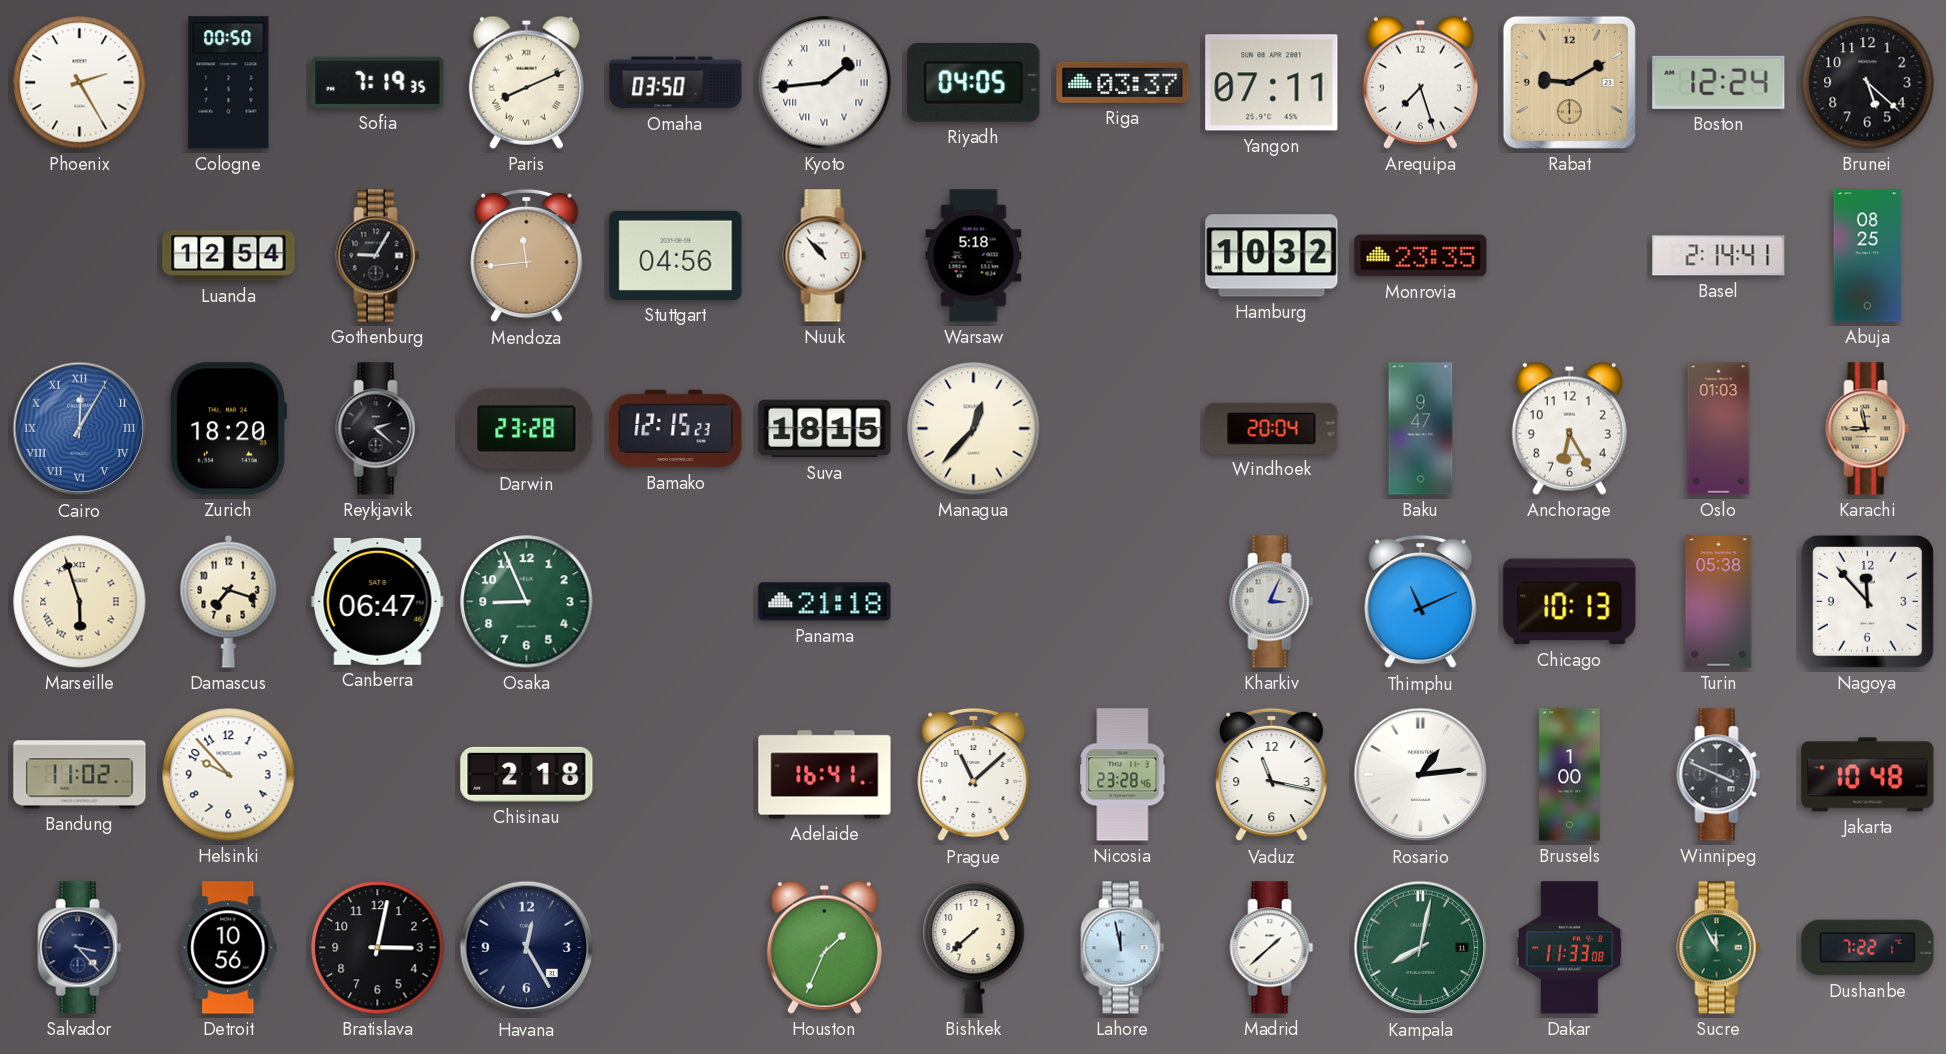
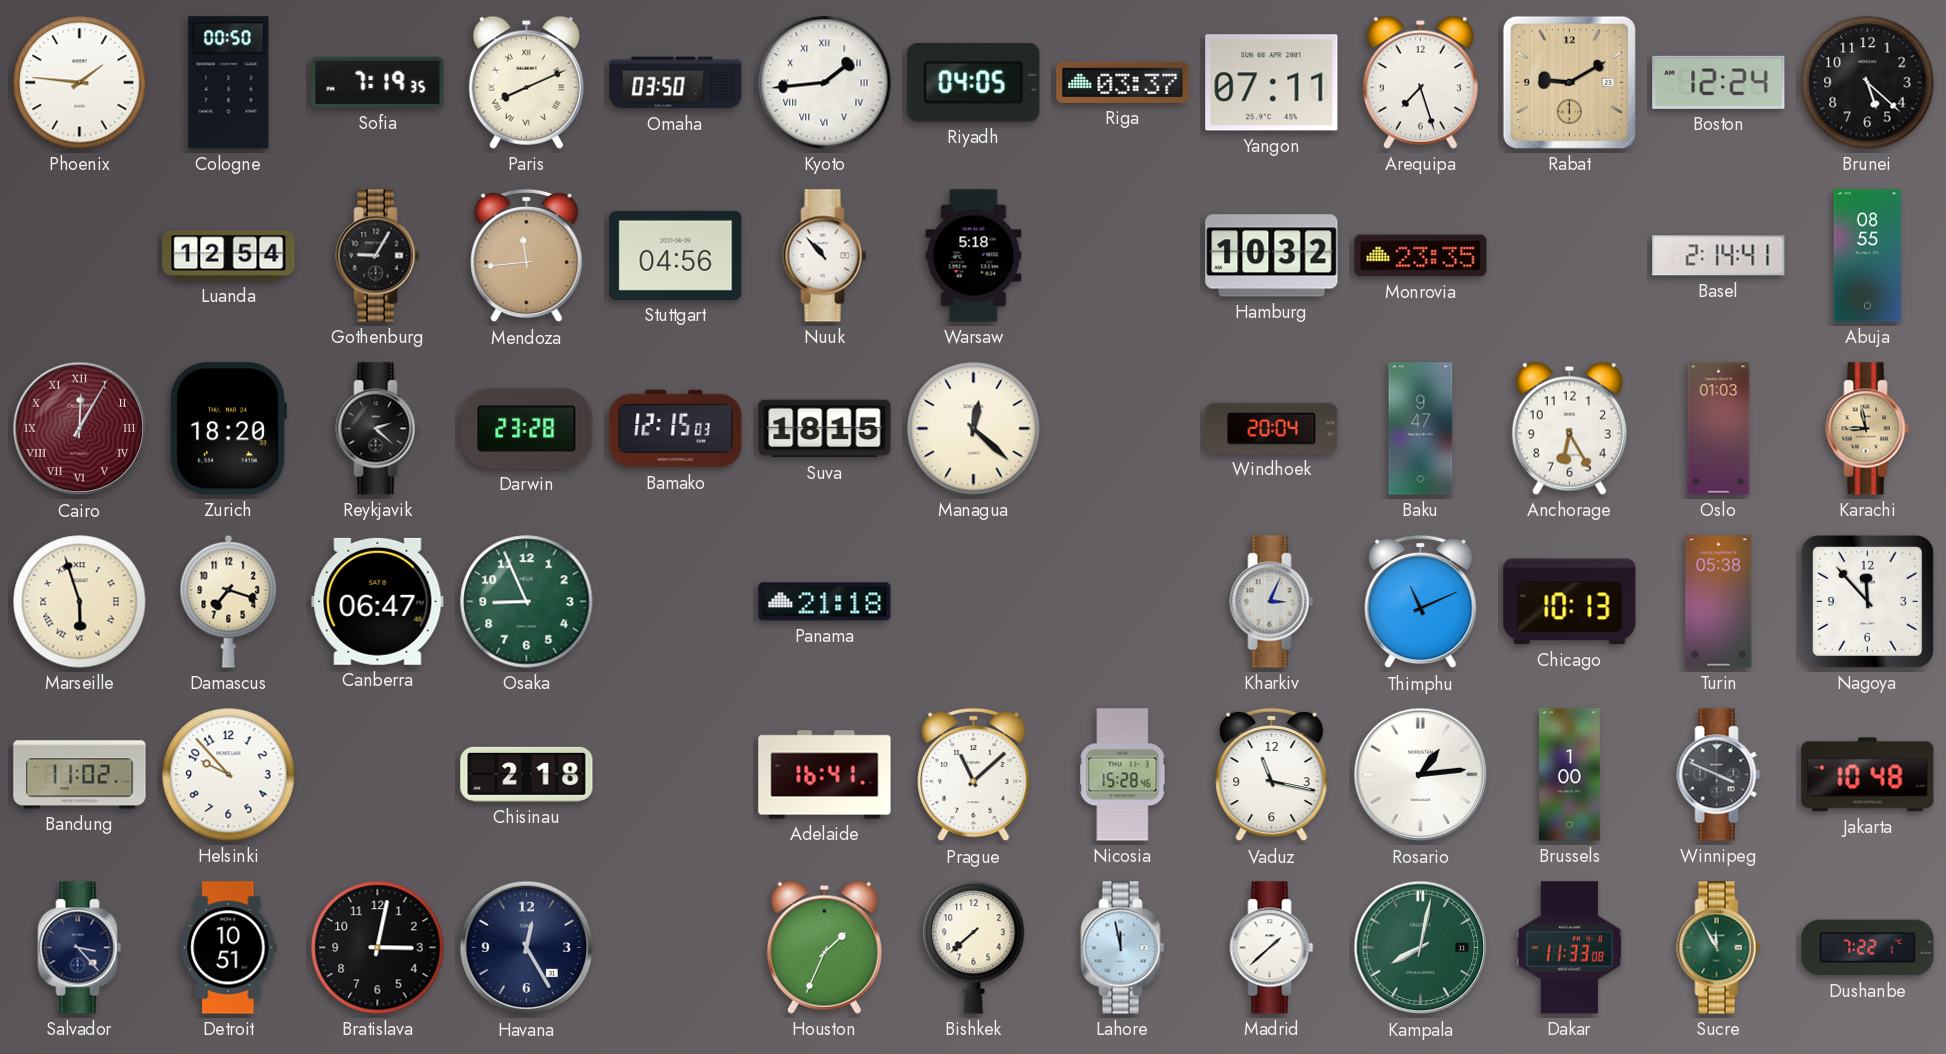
Phoenix: 2:25 -> 1:46 (80, 83)
Abuja: 08:25 -> 08:55 (1868, 256)
Cairo dial: blue -> burgundy (80, 429)
Bamako: 12:15:23 -> 12:15:03 (676, 429)
Managua: 12:37 -> 12:22 (974, 429)
Nicosia: 23:28 -> 15:28 (1123, 775)
Detroit: 10:56 -> 10:51 (229, 948)
